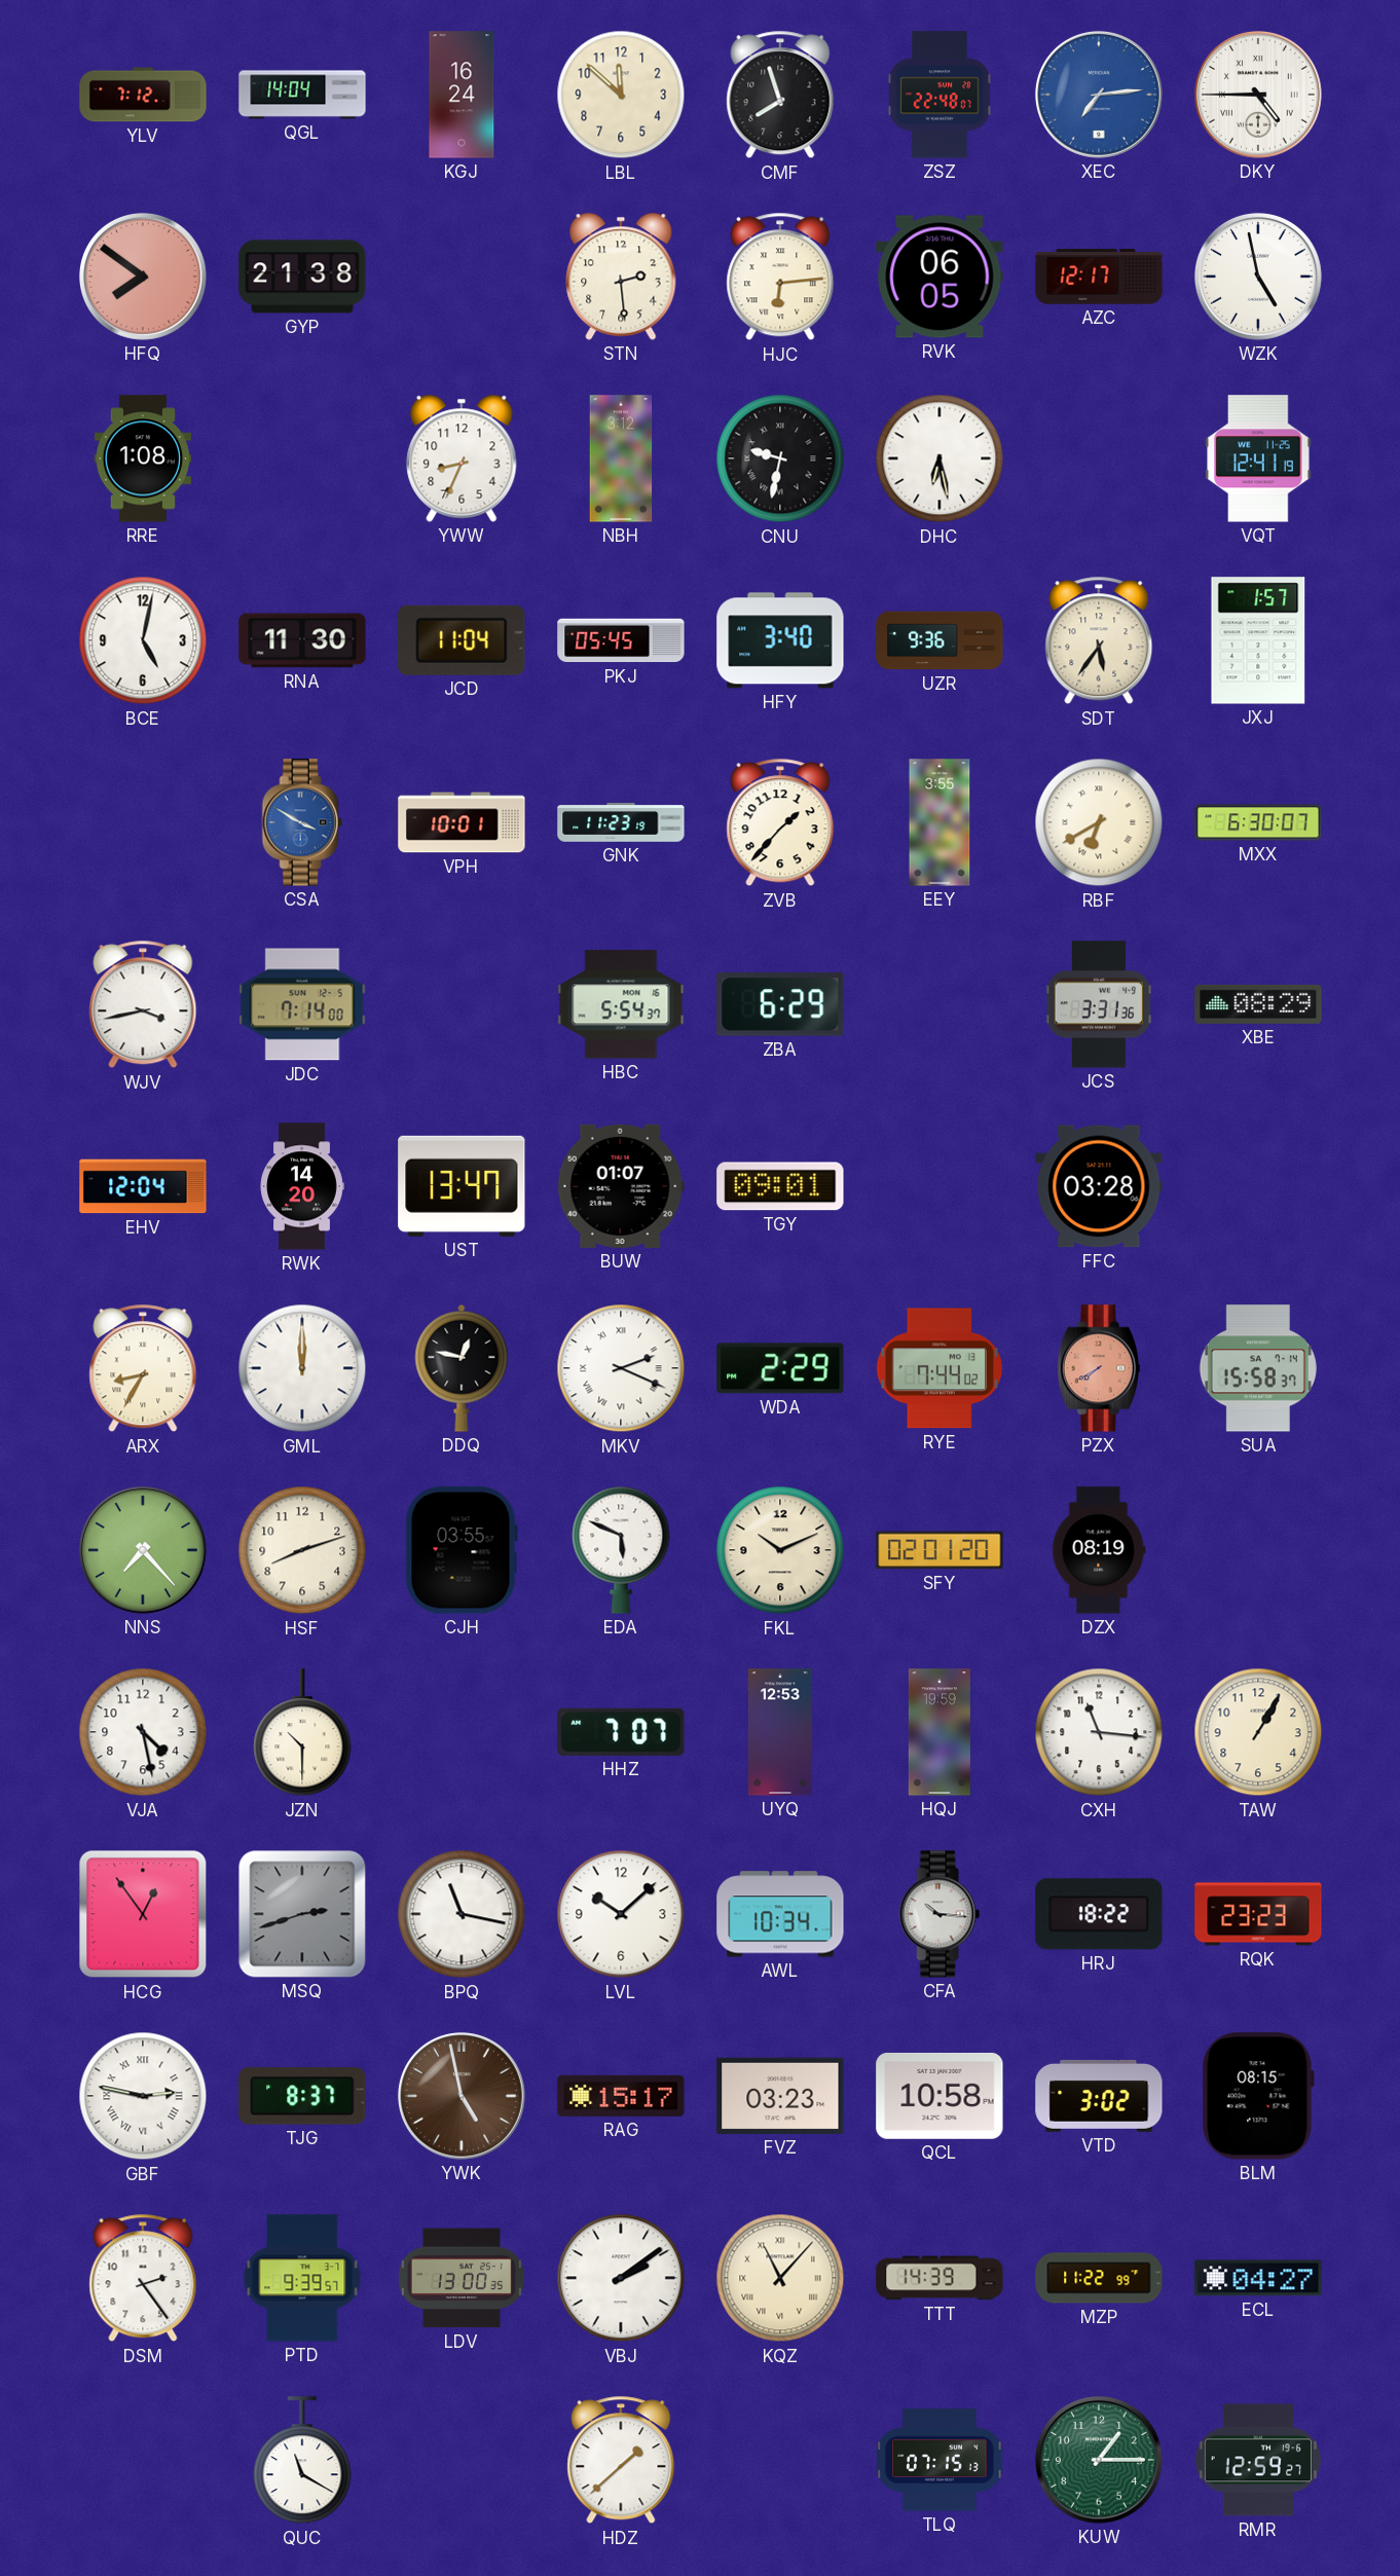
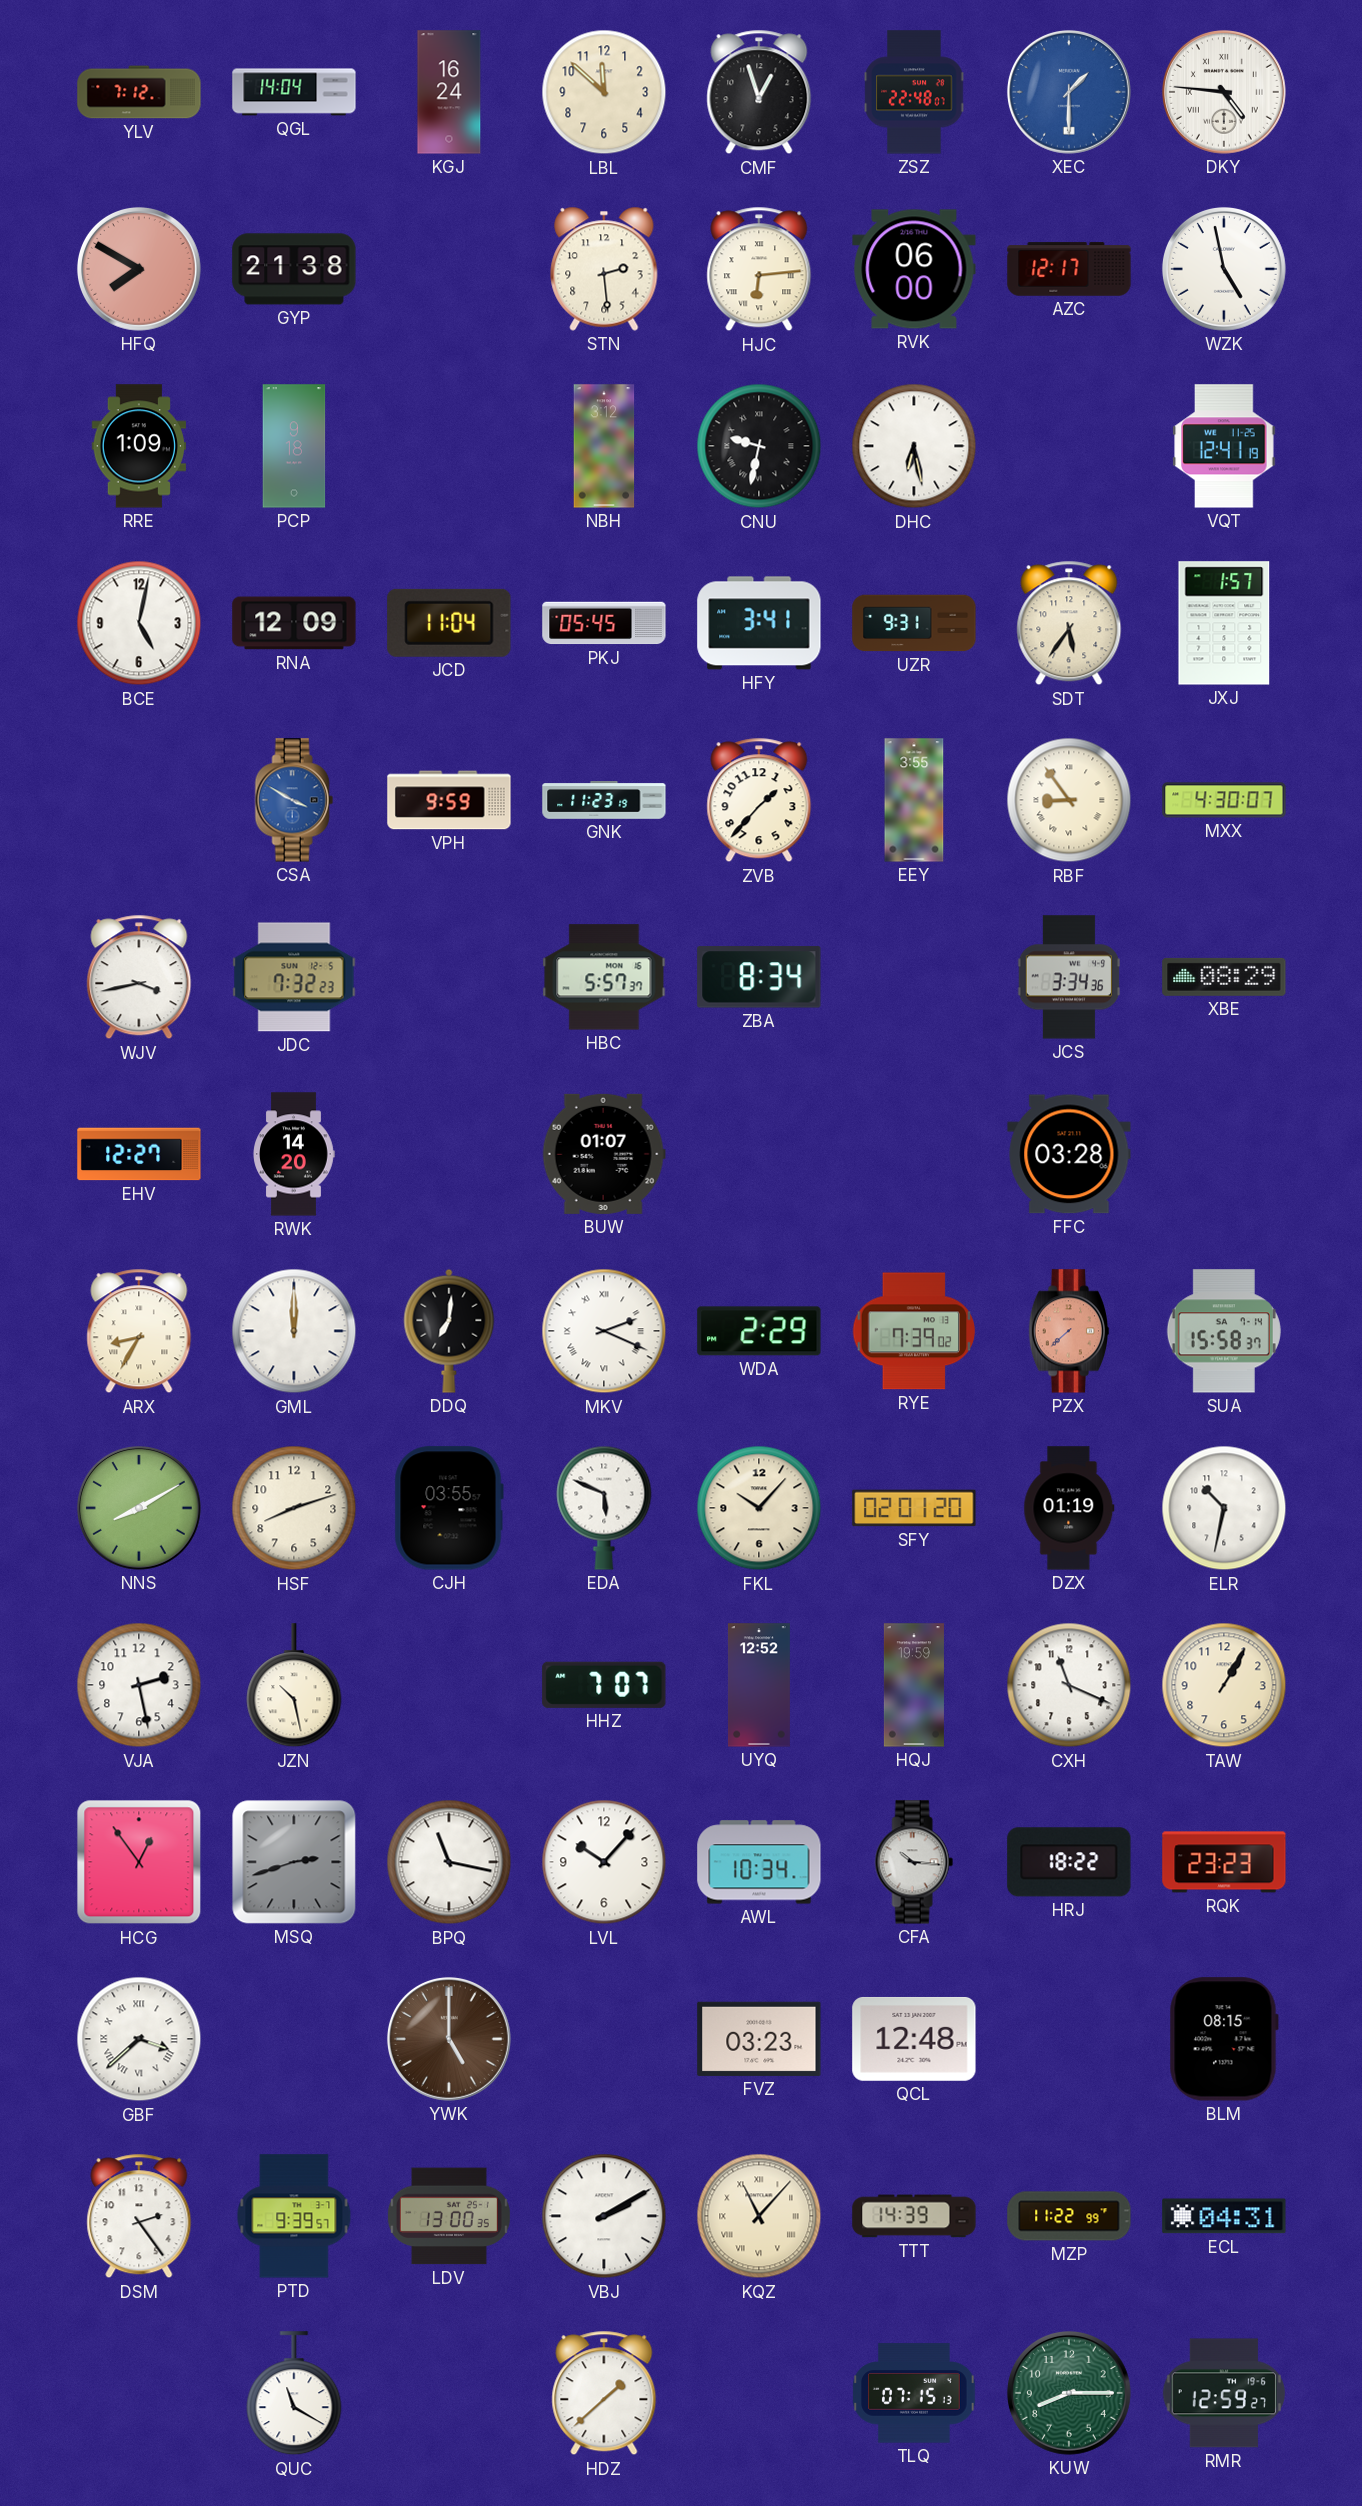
CMF: 7:57 -> 12:57 (759, 92)
XEC: 7:14 -> 1:30 (1069, 92)
DKY: 4:45 -> 4:46 (1224, 92)
HFQ: 7:51 -> 7:50 (139, 269)
RVK: 06:05 -> 06:00 (914, 269)
RRE: 1:08 -> 1:09 (138, 446)
PCP: none -> 9:18 (294, 446)
YWW: 8:34 -> none (462, 458)
RNA: 11:30 -> 12:09 (294, 623)
HFY: 3:40 -> 3:41 (759, 623)
UZR: 9:36 -> 9:31 (914, 623)
VPH: 10:01 -> 9:59 (449, 800)
RBF: 6:40 -> 8:54 (1069, 800)
MXX: 6:30 -> 4:30 (1224, 800)
JDC: 7:14 -> 7:32 (294, 977)
HBC: 5:54 -> 5:57 (604, 977)
ZBA: 6:29 -> 8:34 (759, 977)
JCS: 3:31 -> 3:34 (1068, 977)
EHV: 12:04 -> 12:27 (139, 1154)
UST: 13:47 -> none (462, 1186)
TGY: 09:01 -> none (780, 1186)
DDQ: 12:47 -> 7:01 (449, 1331)
RYE: 7:44 -> 7:39 (914, 1331)
PZX: 7:40 -> 7:38 (1068, 1331)
NNS: 7:23 -> 8:10 (139, 1508)
FKL: 10:11 -> 10:07 (759, 1508)
DZX: 08:19 -> 01:19 (1069, 1508)
ELR: none -> 10:32 (1224, 1508)
VJA: 4:28 -> 2:28 (139, 1685)
JZN: 10:30 -> 10:28 (294, 1686)
UYQ: 12:53 -> 12:52 (759, 1685)
CXH: 11:16 -> 11:19 (1069, 1685)
LVL: 10:08 -> 10:07 (604, 1862)
GBF: 2:47 -> 3:38 (139, 2039)
TJG: 8:37 -> none (302, 2096)
YWK: 4:58 -> 5:00 (449, 2039)
RAG: 15:17 -> none (621, 2096)
QCL: 10:58 -> 12:48 (914, 2039)
VTD: 3:02 -> none (1099, 2096)
VBJ: 2:09 -> 2:10 (604, 2216)
ECL: 04:27 -> 04:31 (1224, 2216)
KUW: 1:15 -> 8:15 (1069, 2393)
